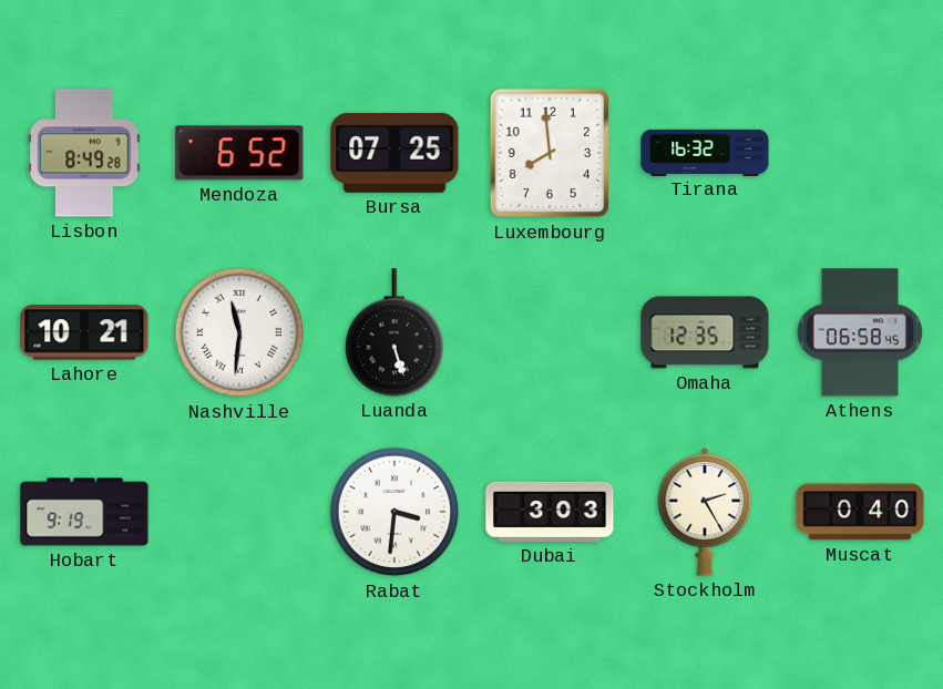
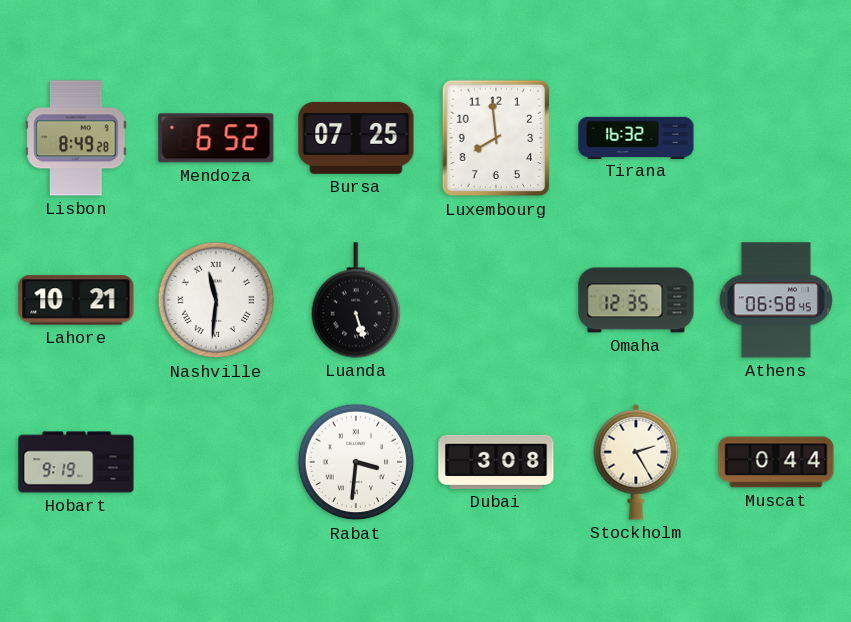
Dubai: 3:03 -> 3:08 (496, 462)
Muscat: 0:40 -> 0:44 (776, 462)
